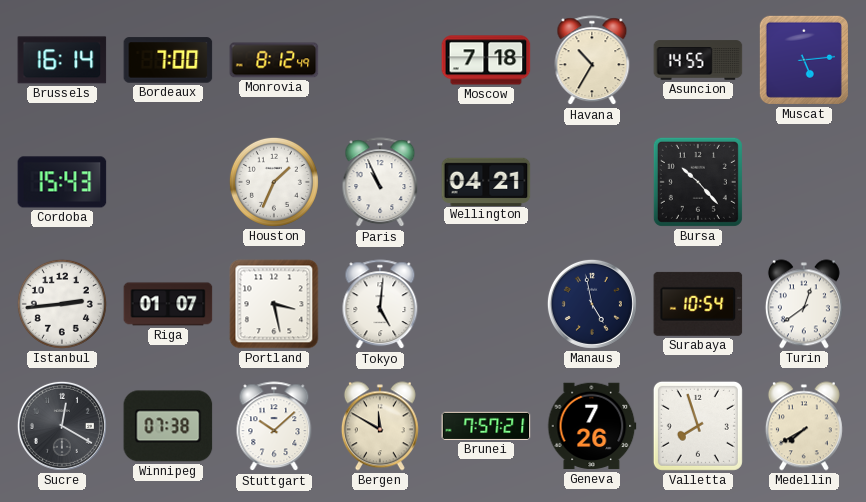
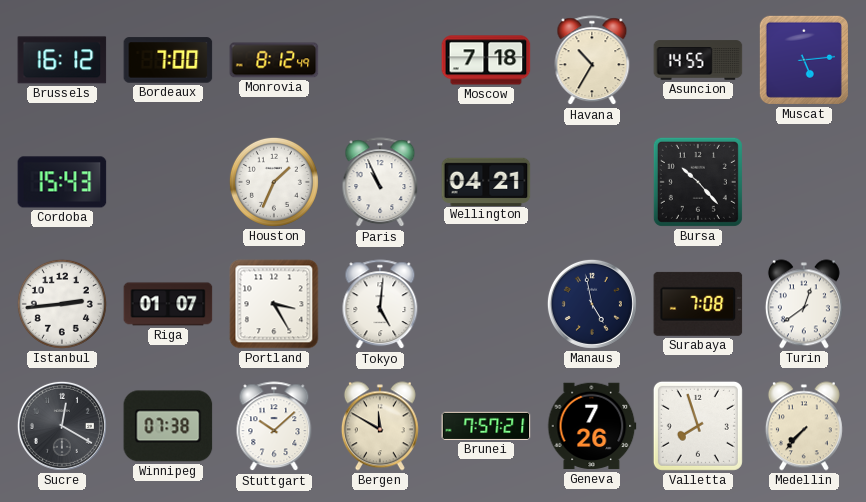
Brussels: 16:14 -> 16:12 (62, 60)
Portland: 3:28 -> 3:25 (274, 304)
Surabaya: 10:54 -> 7:08 (698, 304)
Medellin: 7:40 -> 7:37 (804, 426)
